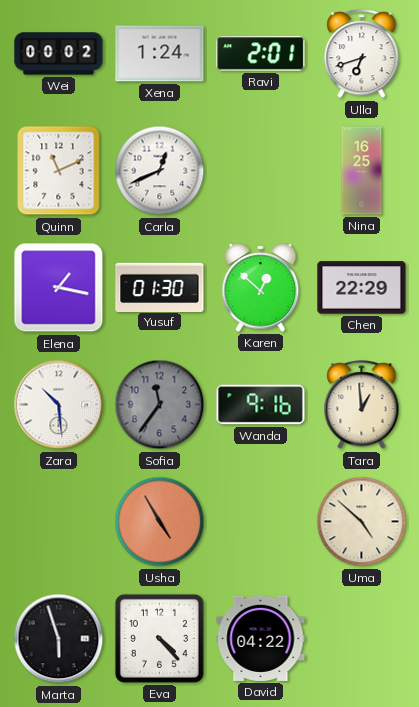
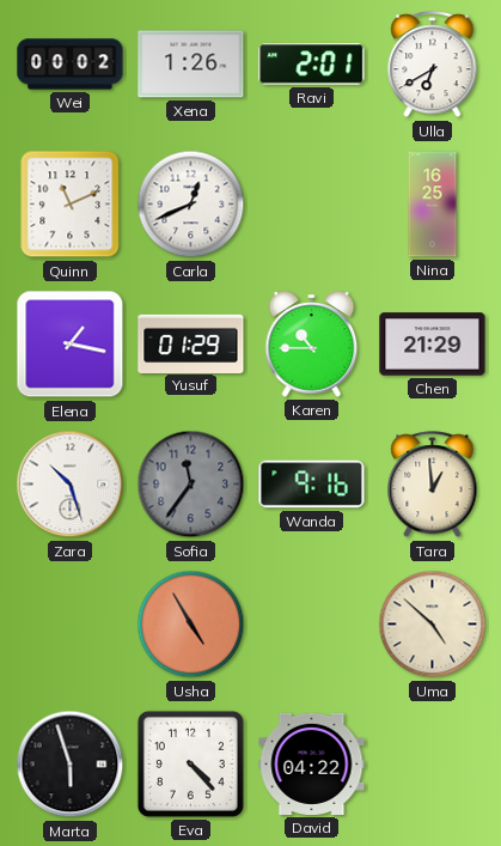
Xena: 1:24 -> 1:26 (191, 65)
Ulla: 6:42 -> 6:40 (433, 65)
Yusuf: 01:30 -> 01:29 (191, 343)
Karen: 12:52 -> 10:45 (312, 345)
Chen: 22:29 -> 21:29 (433, 345)
Zara: 10:29 -> 10:27 (71, 485)
